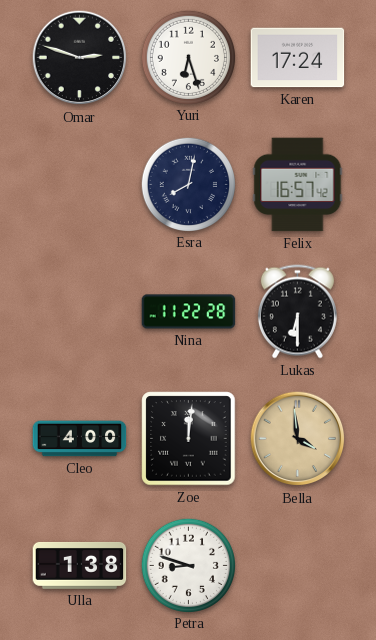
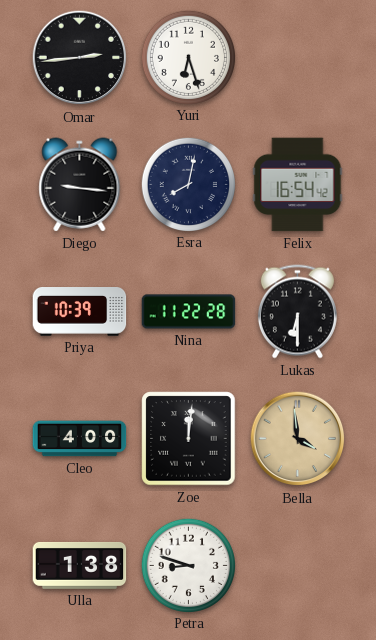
Omar: 2:48 -> 2:44 (80, 58)
Karen: 17:24 -> none (298, 58)
Diego: none -> 9:16 (80, 185)
Felix: 16:57 -> 16:54 (298, 185)
Priya: none -> 10:39 (80, 312)
